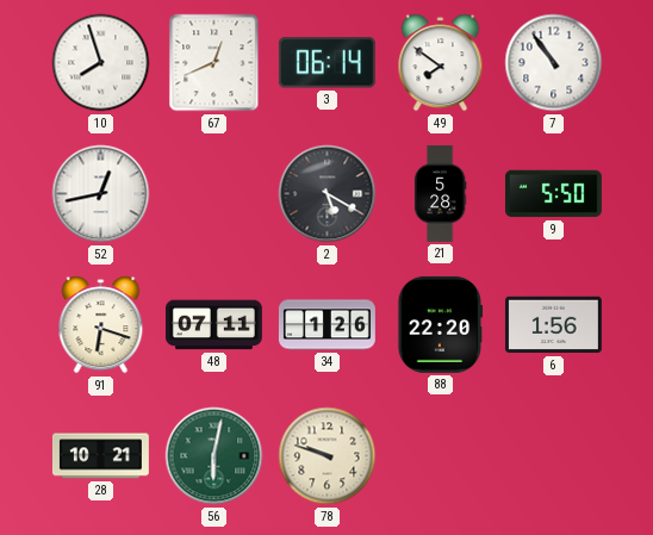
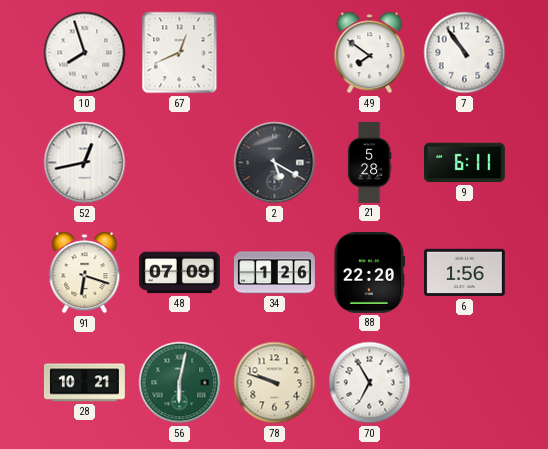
3: 06:14 -> none (326, 63)
9: 5:50 -> 6:11 (464, 163)
48: 07:11 -> 07:09 (179, 273)
70: none -> 6:55 (370, 383)
